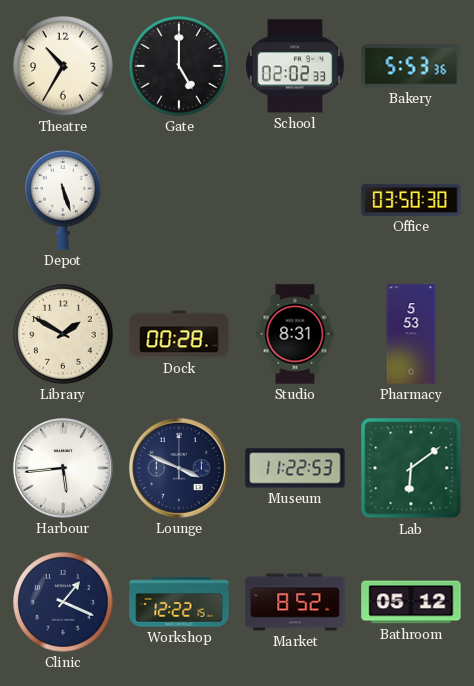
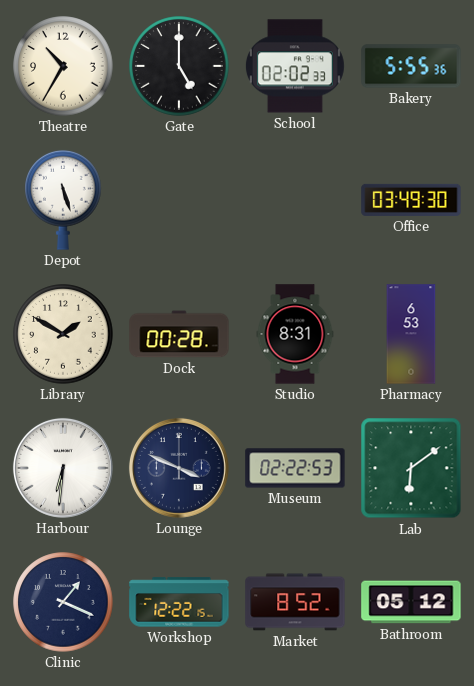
Bakery: 5:53 -> 5:55 (411, 66)
Office: 03:50 -> 03:49 (411, 200)
Pharmacy: 5:53 -> 6:53 (411, 334)
Harbour: 5:44 -> 6:31 (63, 468)
Museum: 11:22 -> 02:22 (295, 468)
